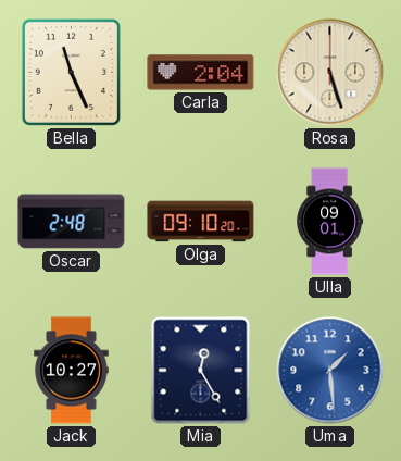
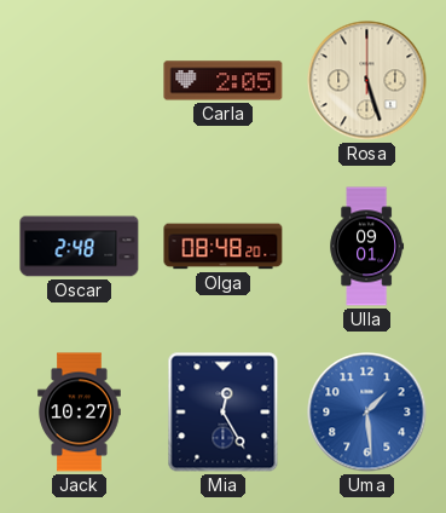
Bella: 11:26 -> none (71, 72)
Carla: 2:04 -> 2:05 (224, 81)
Olga: 09:10 -> 08:48 (224, 247)
